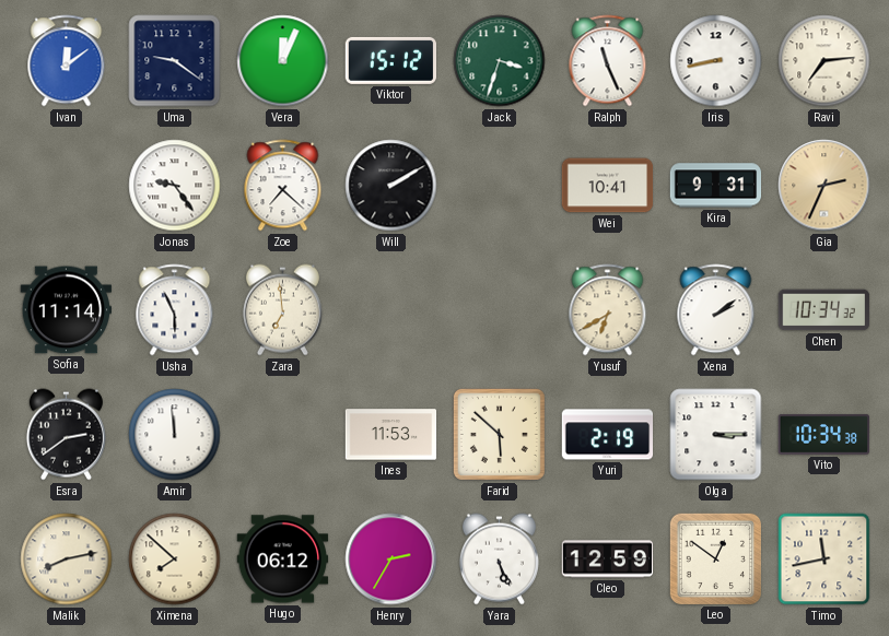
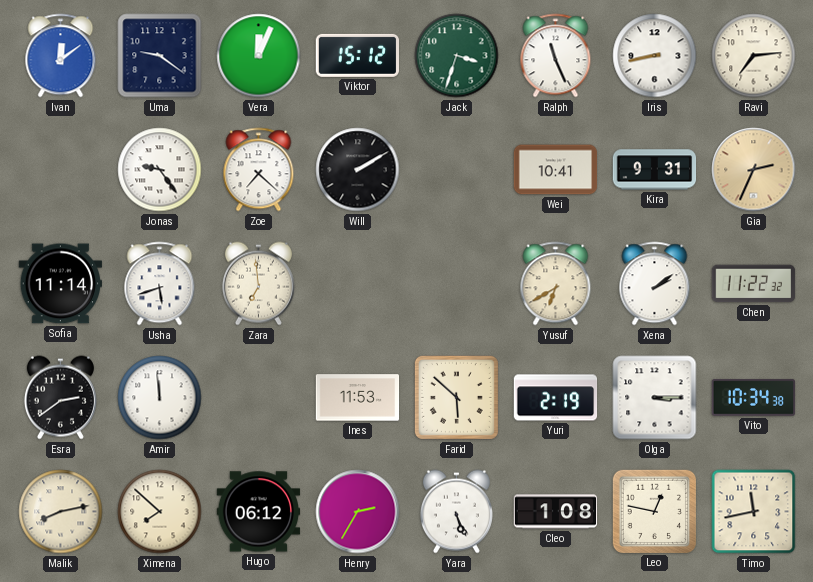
Usha: 5:56 -> 5:42 (160, 284)
Chen: 10:34 -> 11:22 (754, 284)
Cleo: 12:59 -> 1:08 (556, 512)
Leo: 12:51 -> 12:47 (654, 511)
